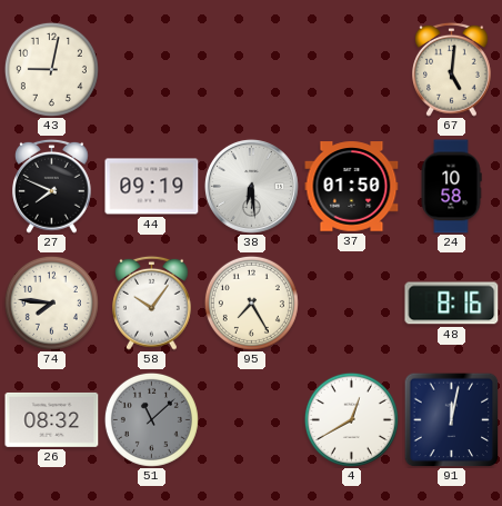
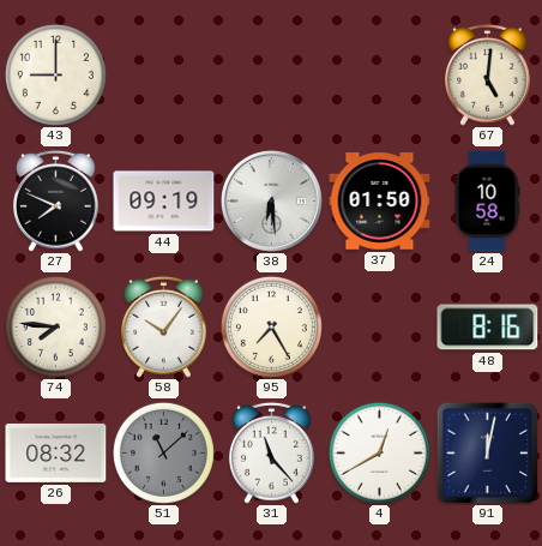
43: 9:02 -> 9:00 (55, 74)
31: none -> 11:23 (272, 452)
